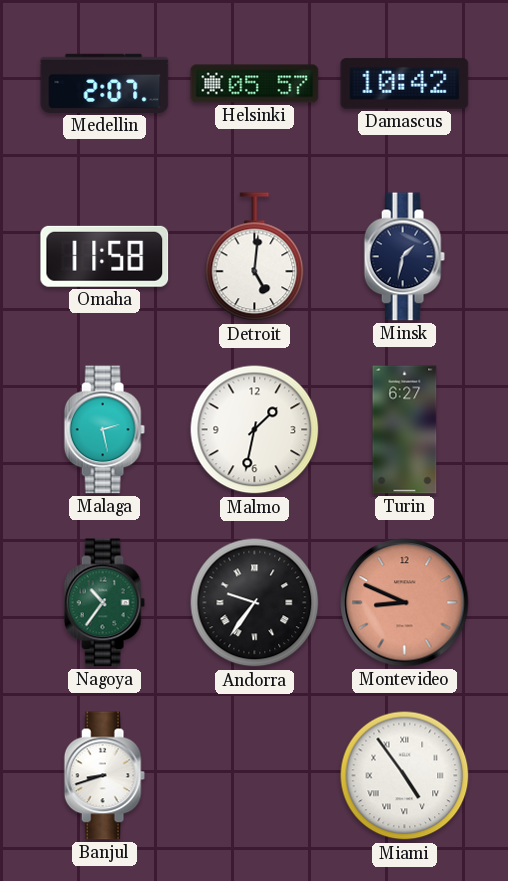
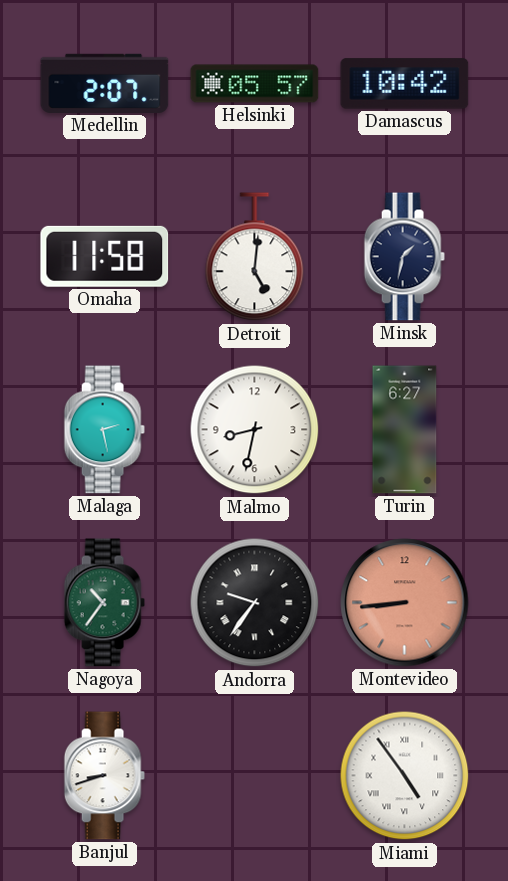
Malmo: 1:32 -> 8:32 (255, 430)
Montevideo: 8:49 -> 8:44 (405, 603)
